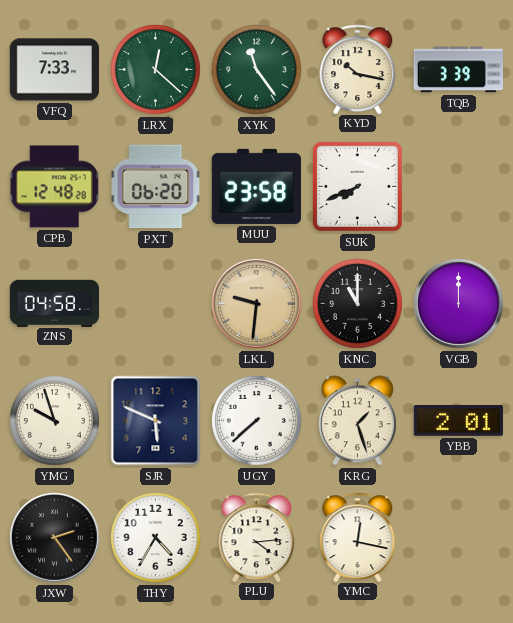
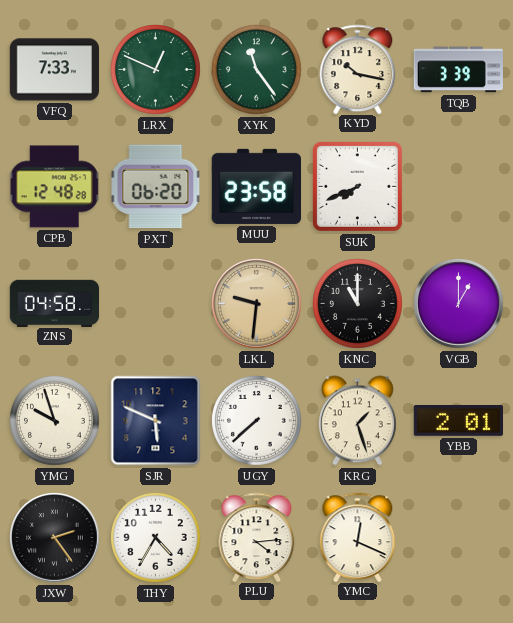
LRX: 12:22 -> 12:49 (156, 70)
VGB: 12:00 -> 1:00 (459, 304)
YMC: 12:17 -> 12:19 (358, 537)
